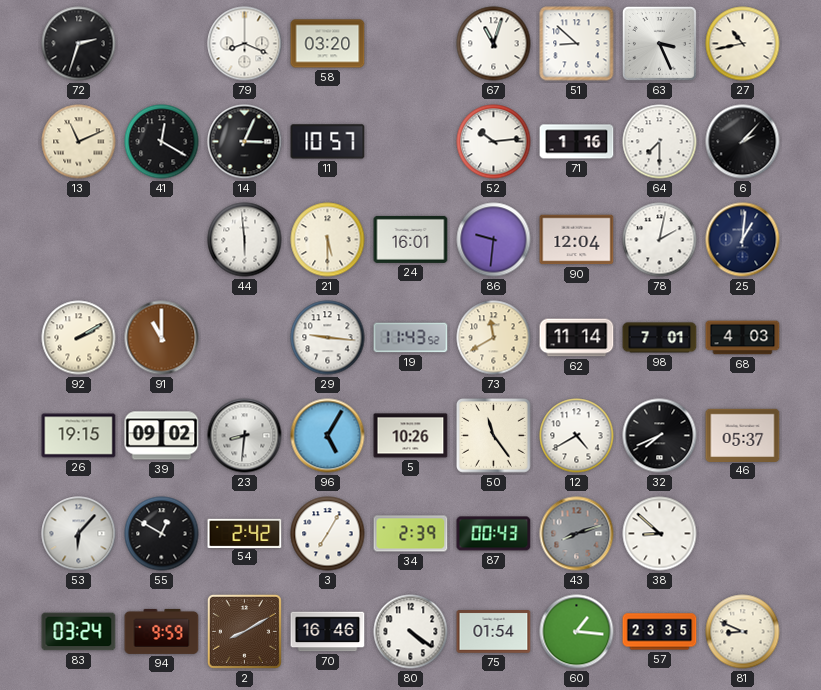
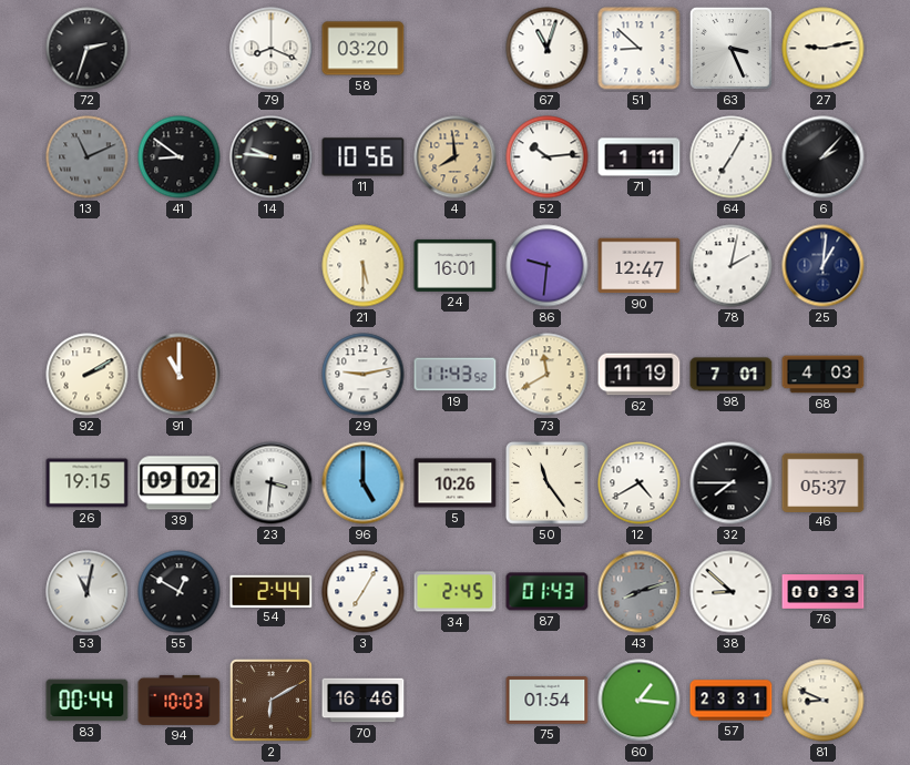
27: 10:43 -> 9:13 (824, 49)
13 dial: cream -> grey (88, 157)
41: 12:20 -> 8:51 (180, 157)
14: 3:04 -> 9:46 (272, 157)
11: 10:57 -> 10:56 (364, 157)
4: none -> 7:59 (456, 157)
71: 1:16 -> 1:11 (640, 157)
64: 7:30 -> 7:05 (732, 157)
44: 5:59 -> none (245, 240)
90: 12:04 -> 12:47 (640, 266)
29: 9:16 -> 9:13 (364, 375)
62: 11:14 -> 11:19 (640, 375)
23: 8:31 -> 3:31 (272, 483)
96: 5:05 -> 5:00 (364, 483)
32: 7:41 -> 7:45 (732, 483)
53: 6:07 -> 11:02 (88, 592)
54: 2:42 -> 2:44 (272, 591)
34: 2:39 -> 2:45 (456, 592)
87: 00:43 -> 01:43 (548, 592)
76: none -> 00:33 (824, 592)
83: 03:24 -> 00:44 (88, 701)
94: 9:59 -> 10:03 (180, 700)
2: 8:10 -> 6:10 (270, 700)
80: 4:21 -> none (411, 632)
57: 23:35 -> 23:31 (732, 701)
